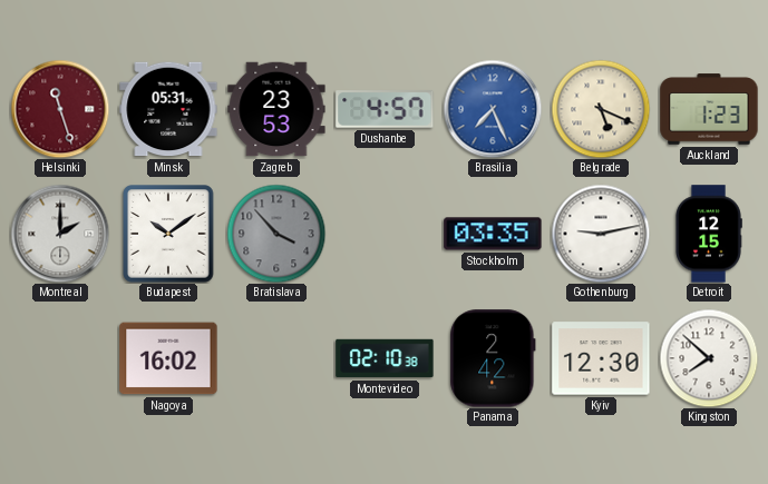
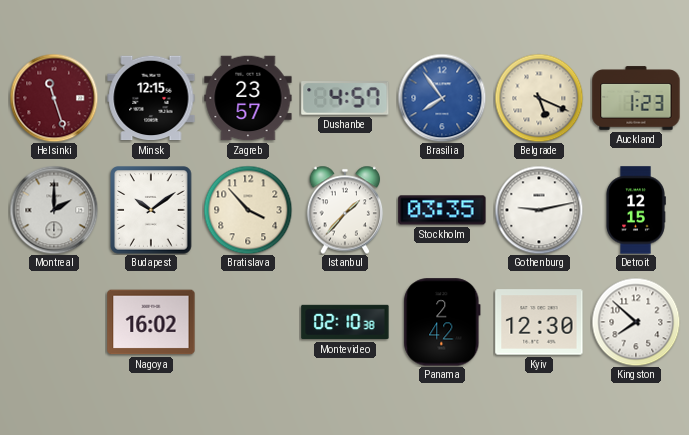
Minsk: 05:31 -> 12:15 (151, 98)
Zagreb: 23:53 -> 23:57 (248, 98)
Brasilia: 7:26 -> 7:54 (442, 98)
Bratislava dial: grey -> cream (248, 210)
Istanbul: none -> 1:37 (345, 210)
